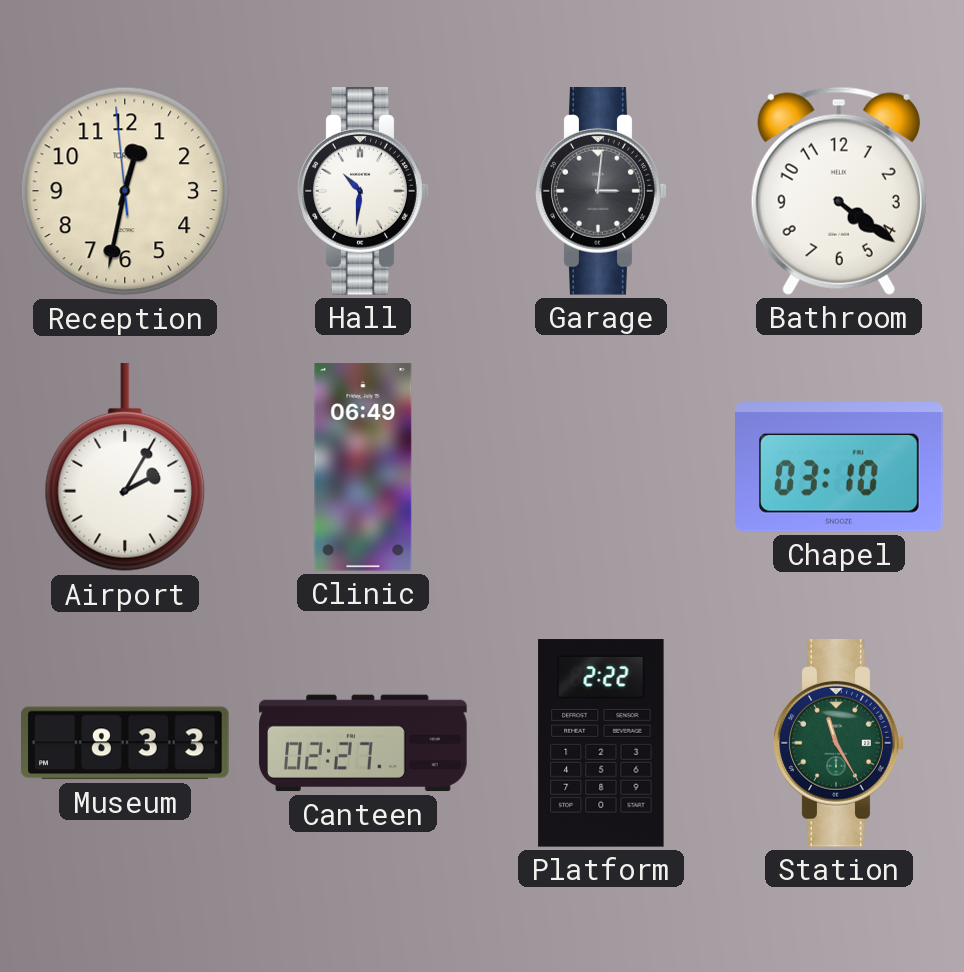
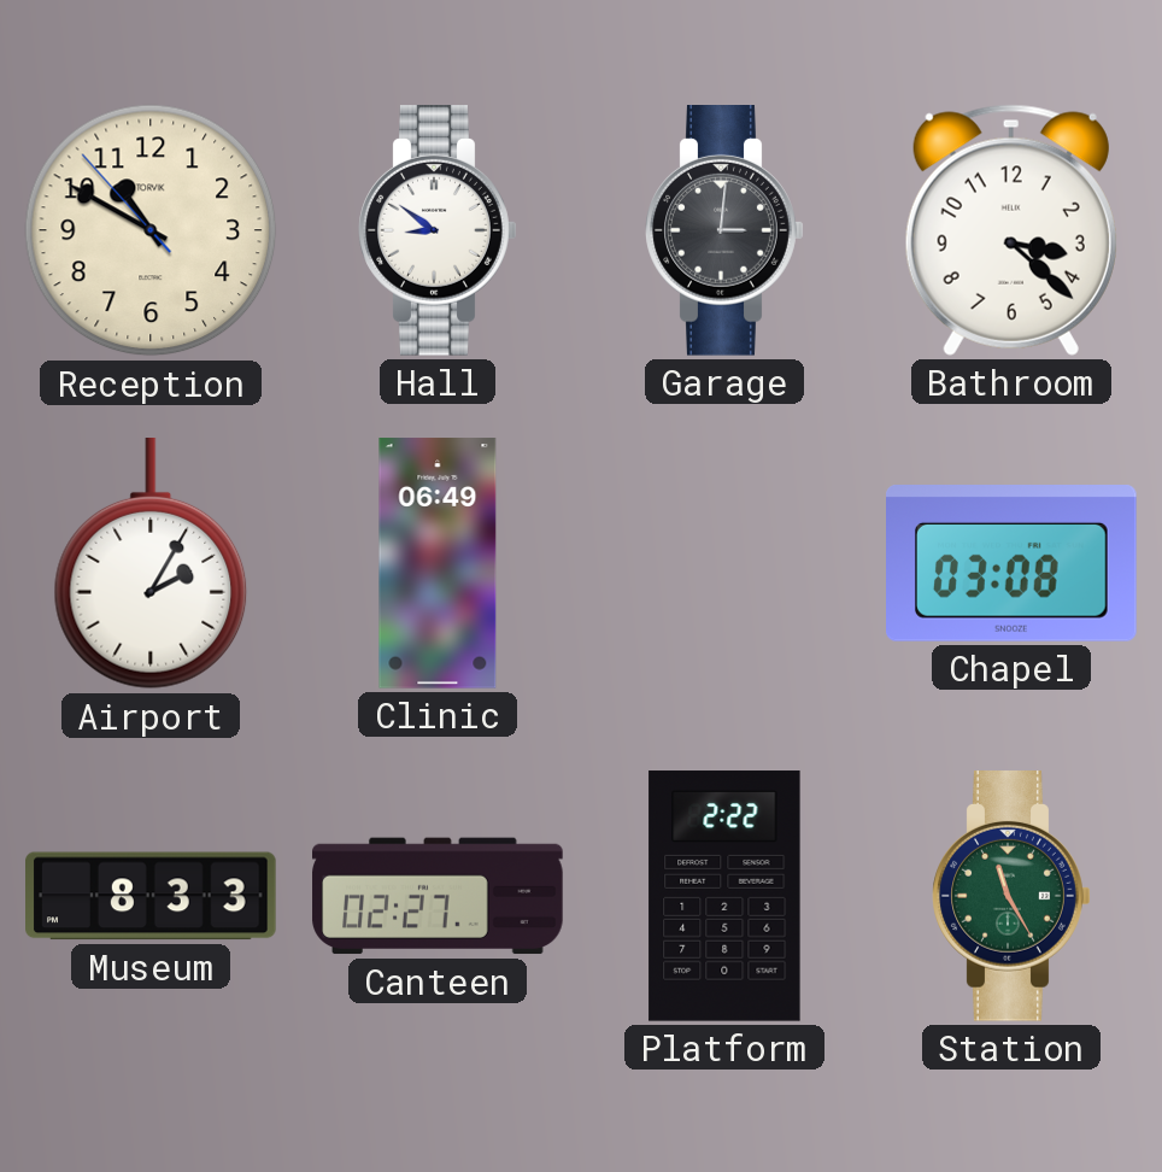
Reception: 12:31 -> 10:49 (151, 230)
Hall: 10:31 -> 8:51 (438, 232)
Bathroom: 4:21 -> 3:22 (1011, 230)
Chapel: 03:10 -> 03:08 (1013, 564)
